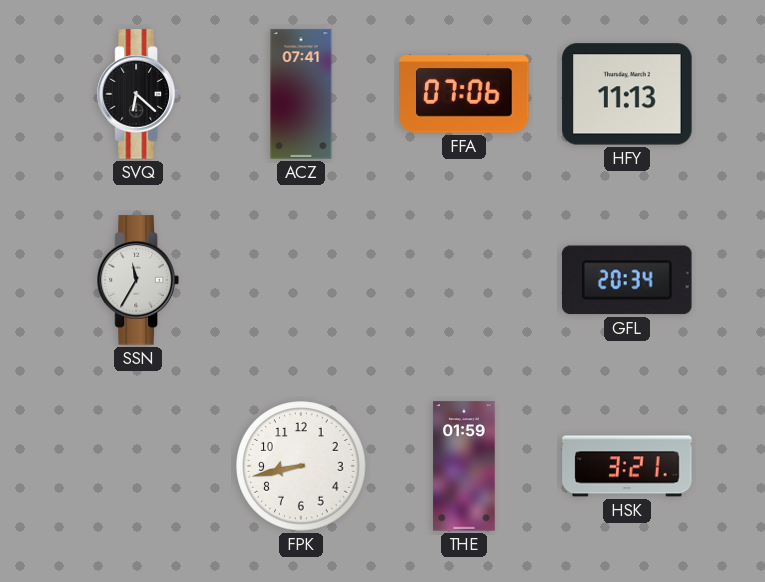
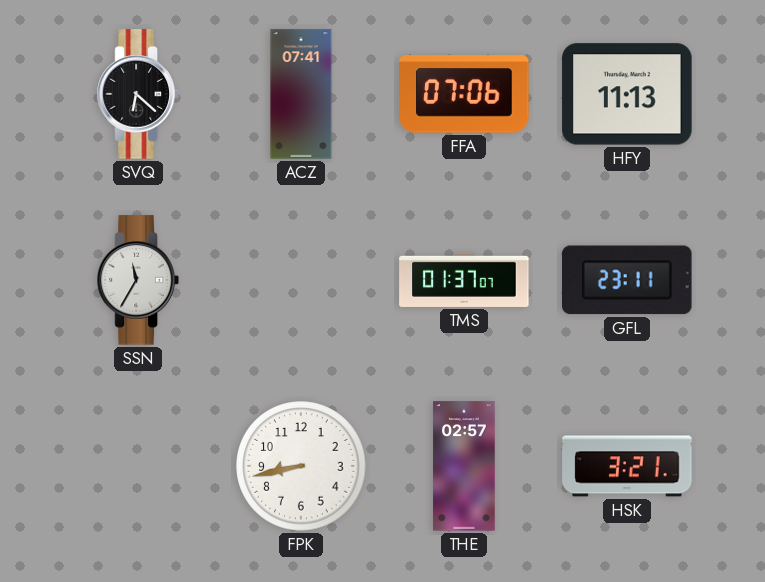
TMS: none -> 01:37 (464, 280)
GFL: 20:34 -> 23:11 (627, 280)
THE: 01:59 -> 02:57 (464, 466)
